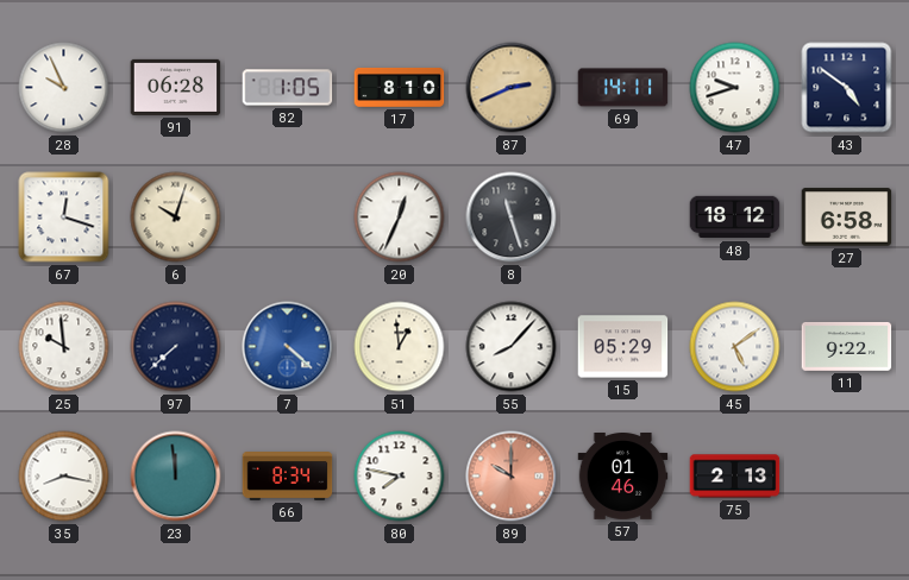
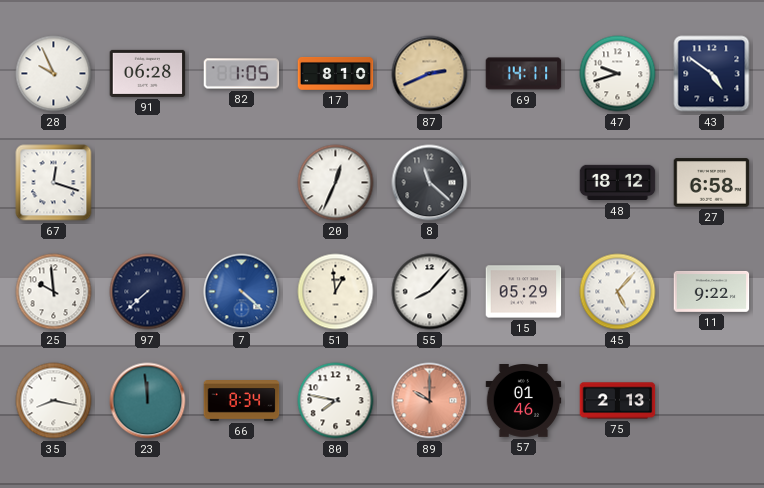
6: 10:03 -> none (176, 218)
8: 11:27 -> 11:22 (430, 183)
45: 5:09 -> 5:07 (618, 292)
